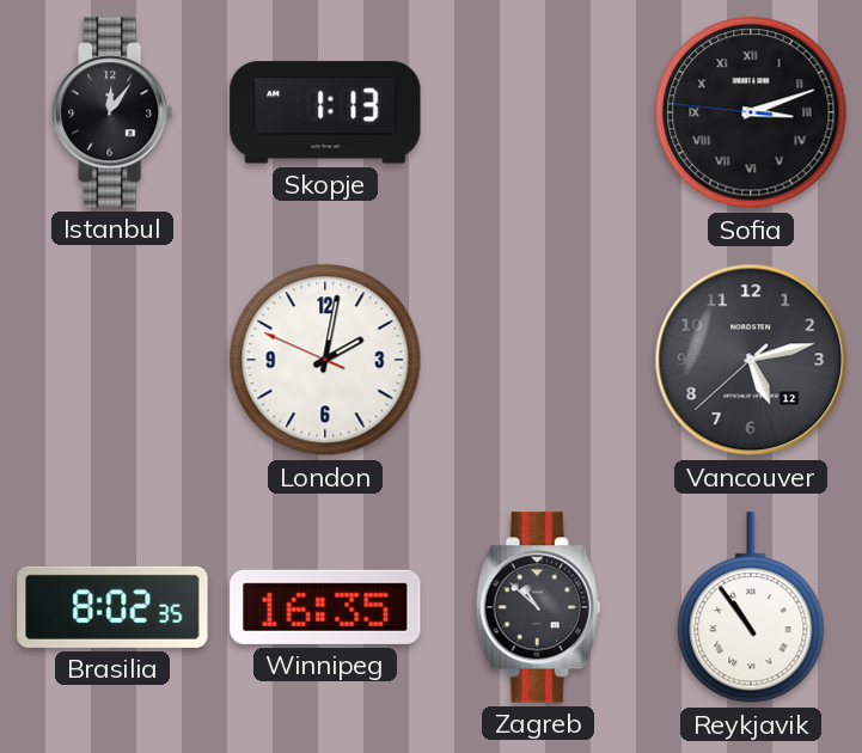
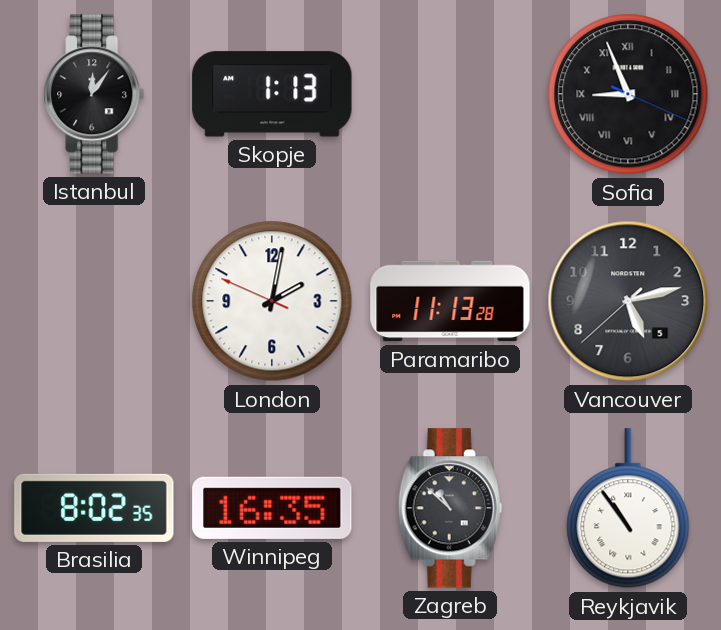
Sofia: 3:11 -> 8:56 (628, 94)
Paramaribo: none -> 11:13 (450, 301)
Vancouver date: 12 -> 5 (628, 301)
